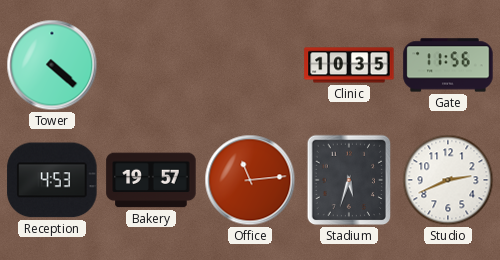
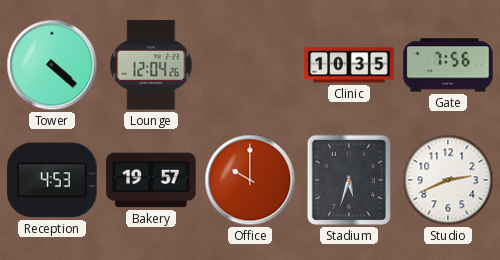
Lounge: none -> 12:04 (151, 65)
Gate: 11:56 -> 7:56 (448, 65)
Office: 11:14 -> 10:00 (250, 180)
